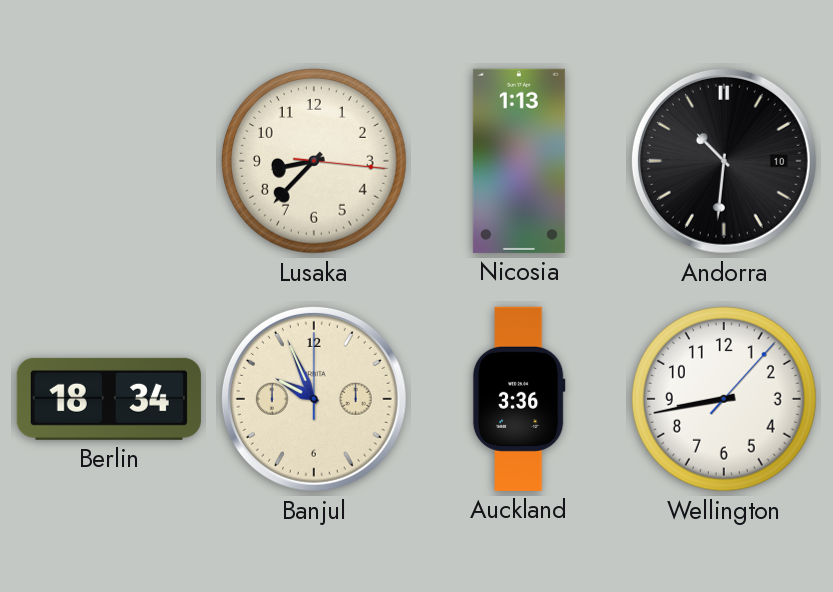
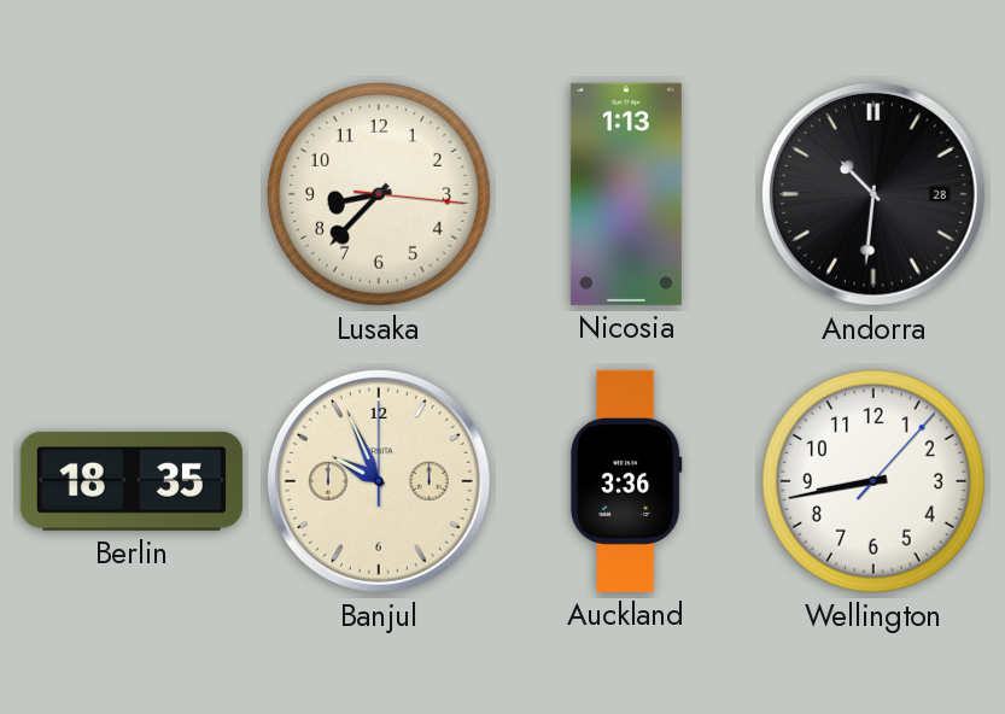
Andorra date: 10 -> 28 (873, 194)
Berlin: 18:34 -> 18:35 (132, 481)
